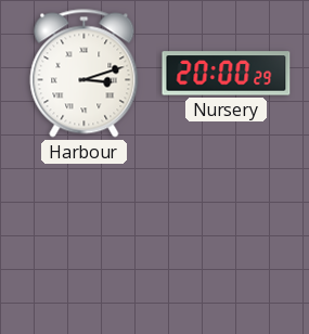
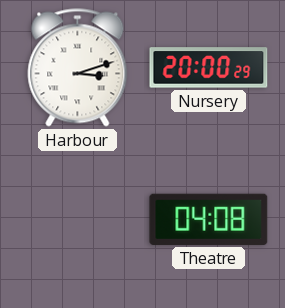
Theatre: none -> 04:08 (209, 219)
